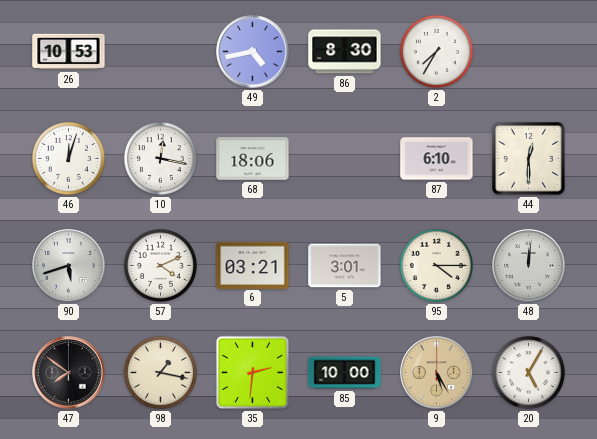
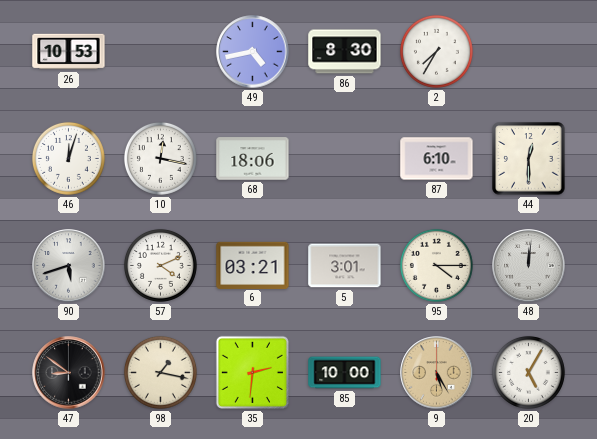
47: 7:51 -> 8:51 (69, 373)
